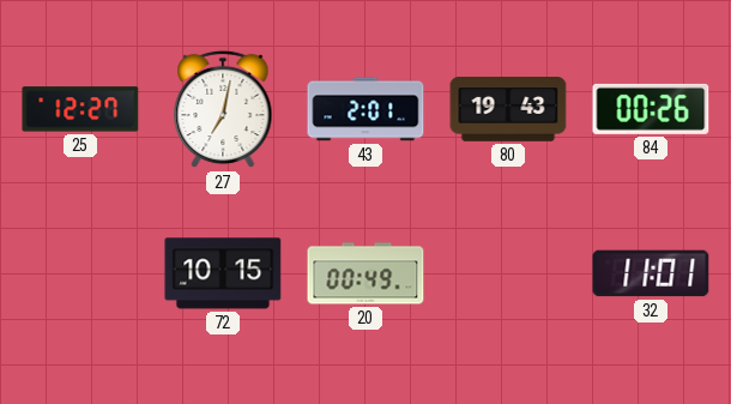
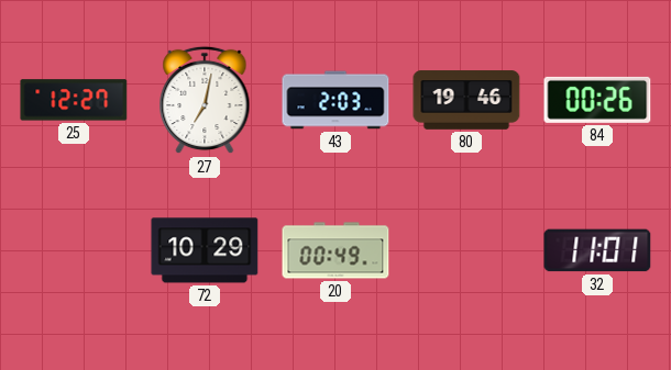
43: 2:01 -> 2:03 (335, 100)
80: 19:43 -> 19:46 (466, 100)
72: 10:15 -> 10:29 (205, 250)
